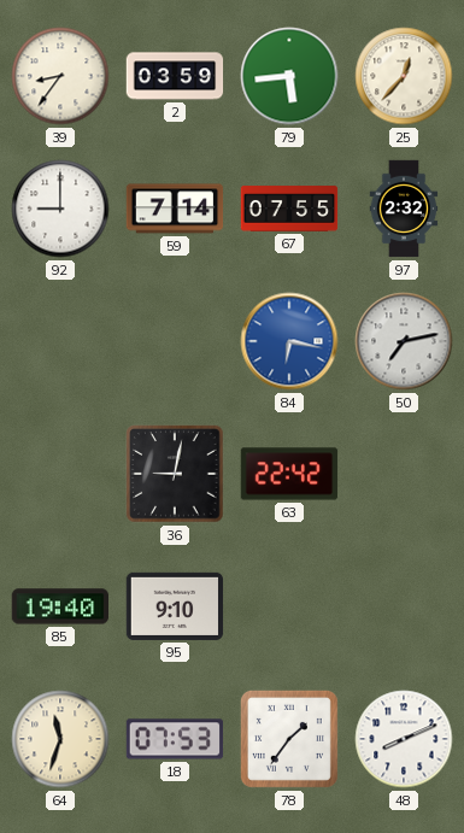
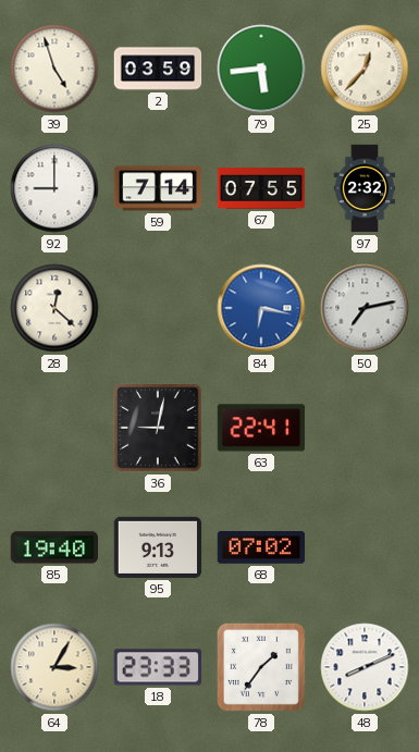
39: 8:36 -> 4:57 (54, 69)
28: none -> 12:22 (54, 308)
63: 22:42 -> 22:41 (261, 428)
95: 9:10 -> 9:13 (158, 547)
68: none -> 07:02 (261, 547)
64: 11:33 -> 3:05 (54, 667)
18: 07:53 -> 23:33 (158, 667)
